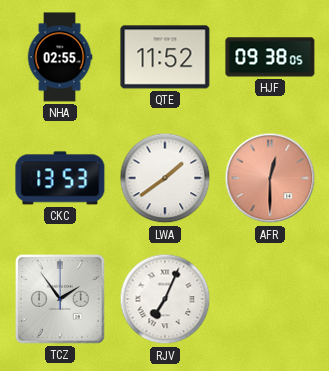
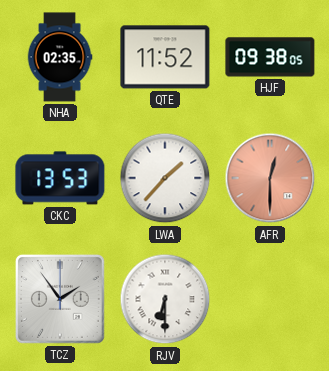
NHA: 02:55 -> 02:35 (60, 57)
LWA: 1:39 -> 1:37 (165, 178)
RJV: 7:04 -> 6:30 (165, 299)
